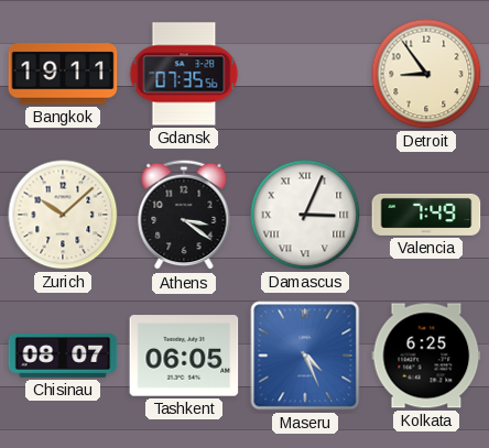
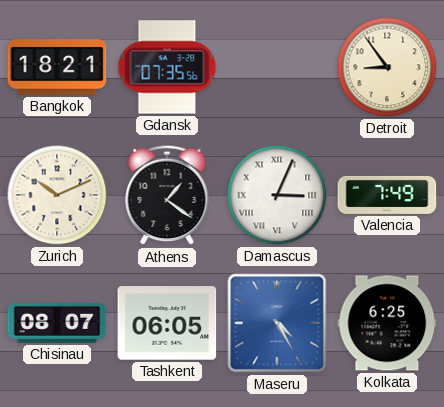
Bangkok: 19:11 -> 18:21 (57, 67)
Zurich: 10:08 -> 10:11 (57, 195)
Athens: 3:21 -> 1:21 (167, 195)
Maseru: 4:26 -> 4:25 (277, 323)
